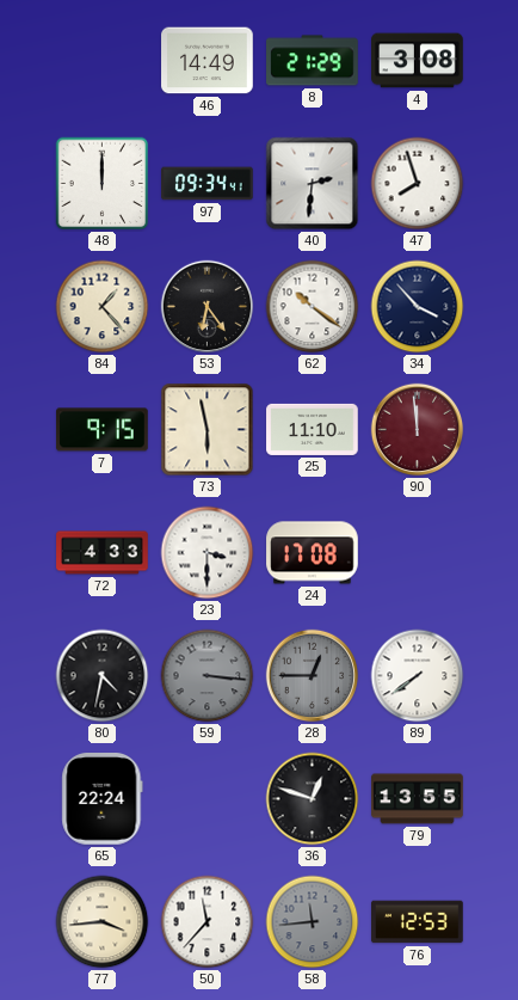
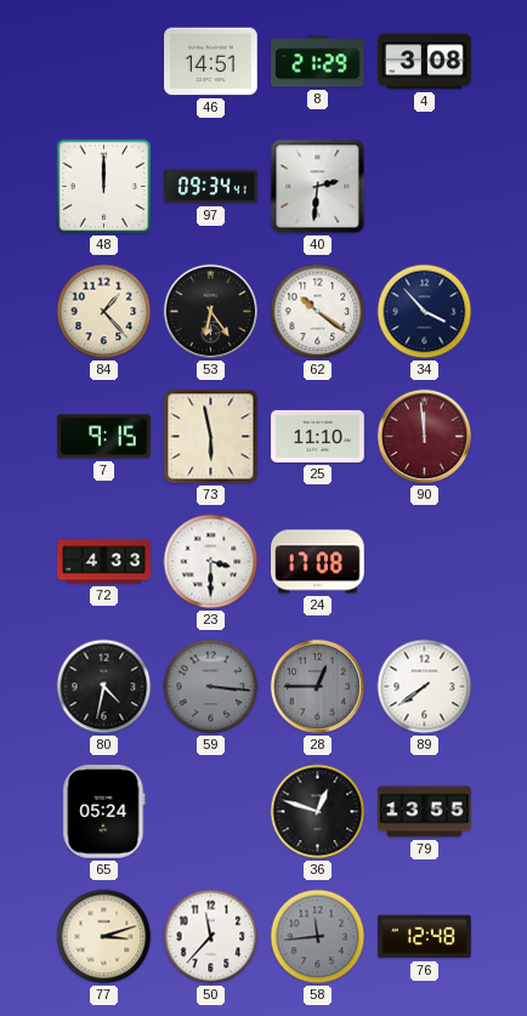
46: 14:49 -> 14:51 (211, 62)
47: 7:57 -> none (418, 184)
65: 22:24 -> 05:24 (104, 812)
77: 3:44 -> 3:12 (104, 937)
76: 12:53 -> 12:48 (425, 937)
